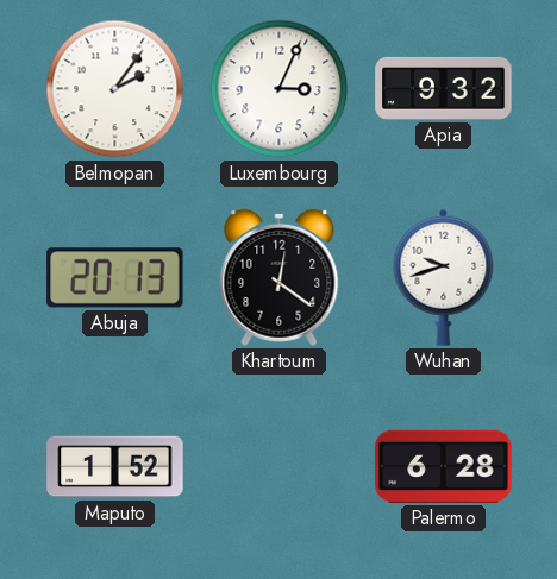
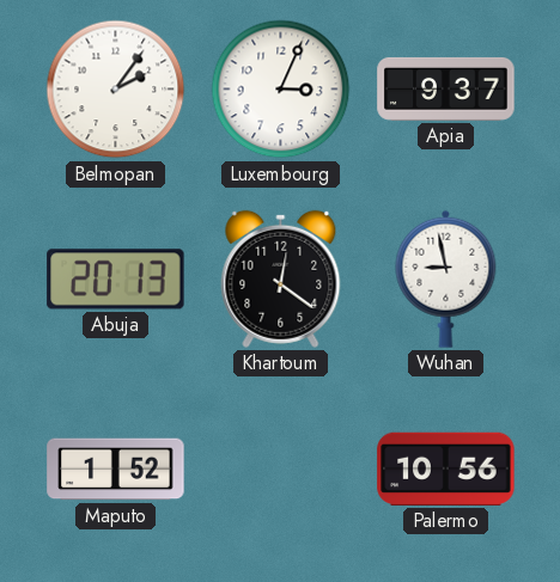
Apia: 9:32 -> 9:37 (446, 88)
Wuhan: 9:42 -> 8:58 (446, 278)
Palermo: 6:28 -> 10:56 (446, 468)
